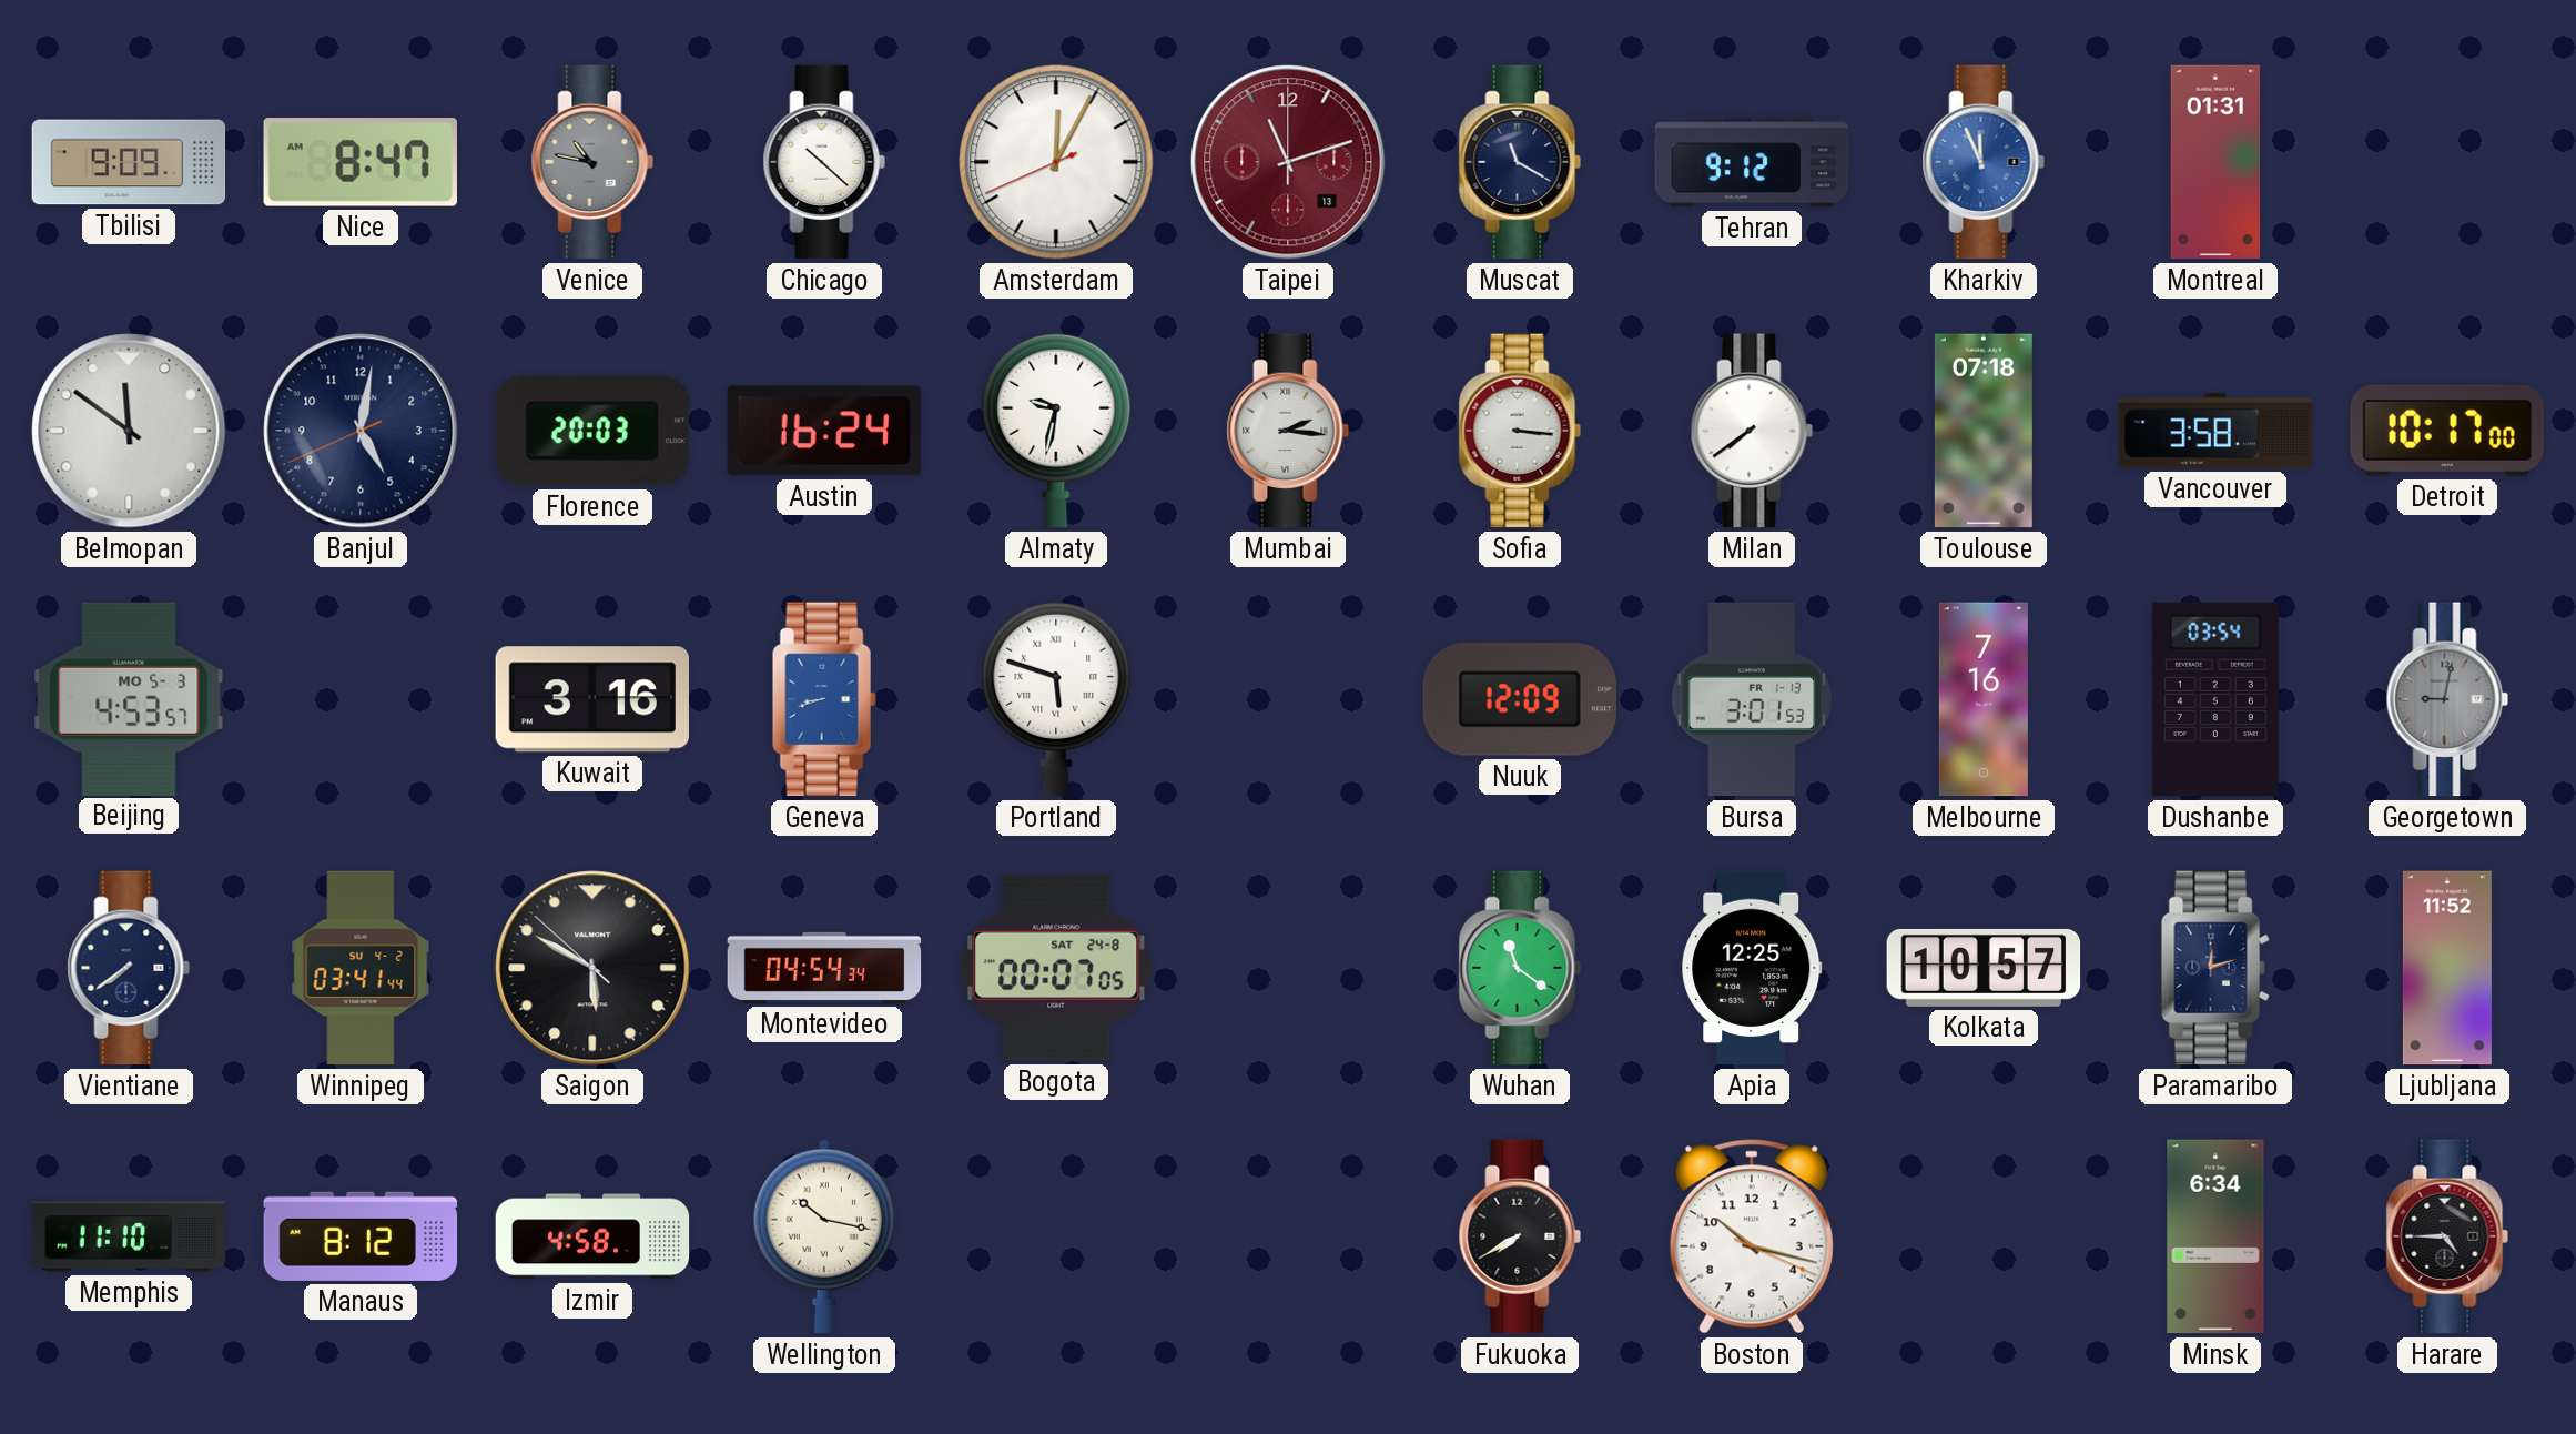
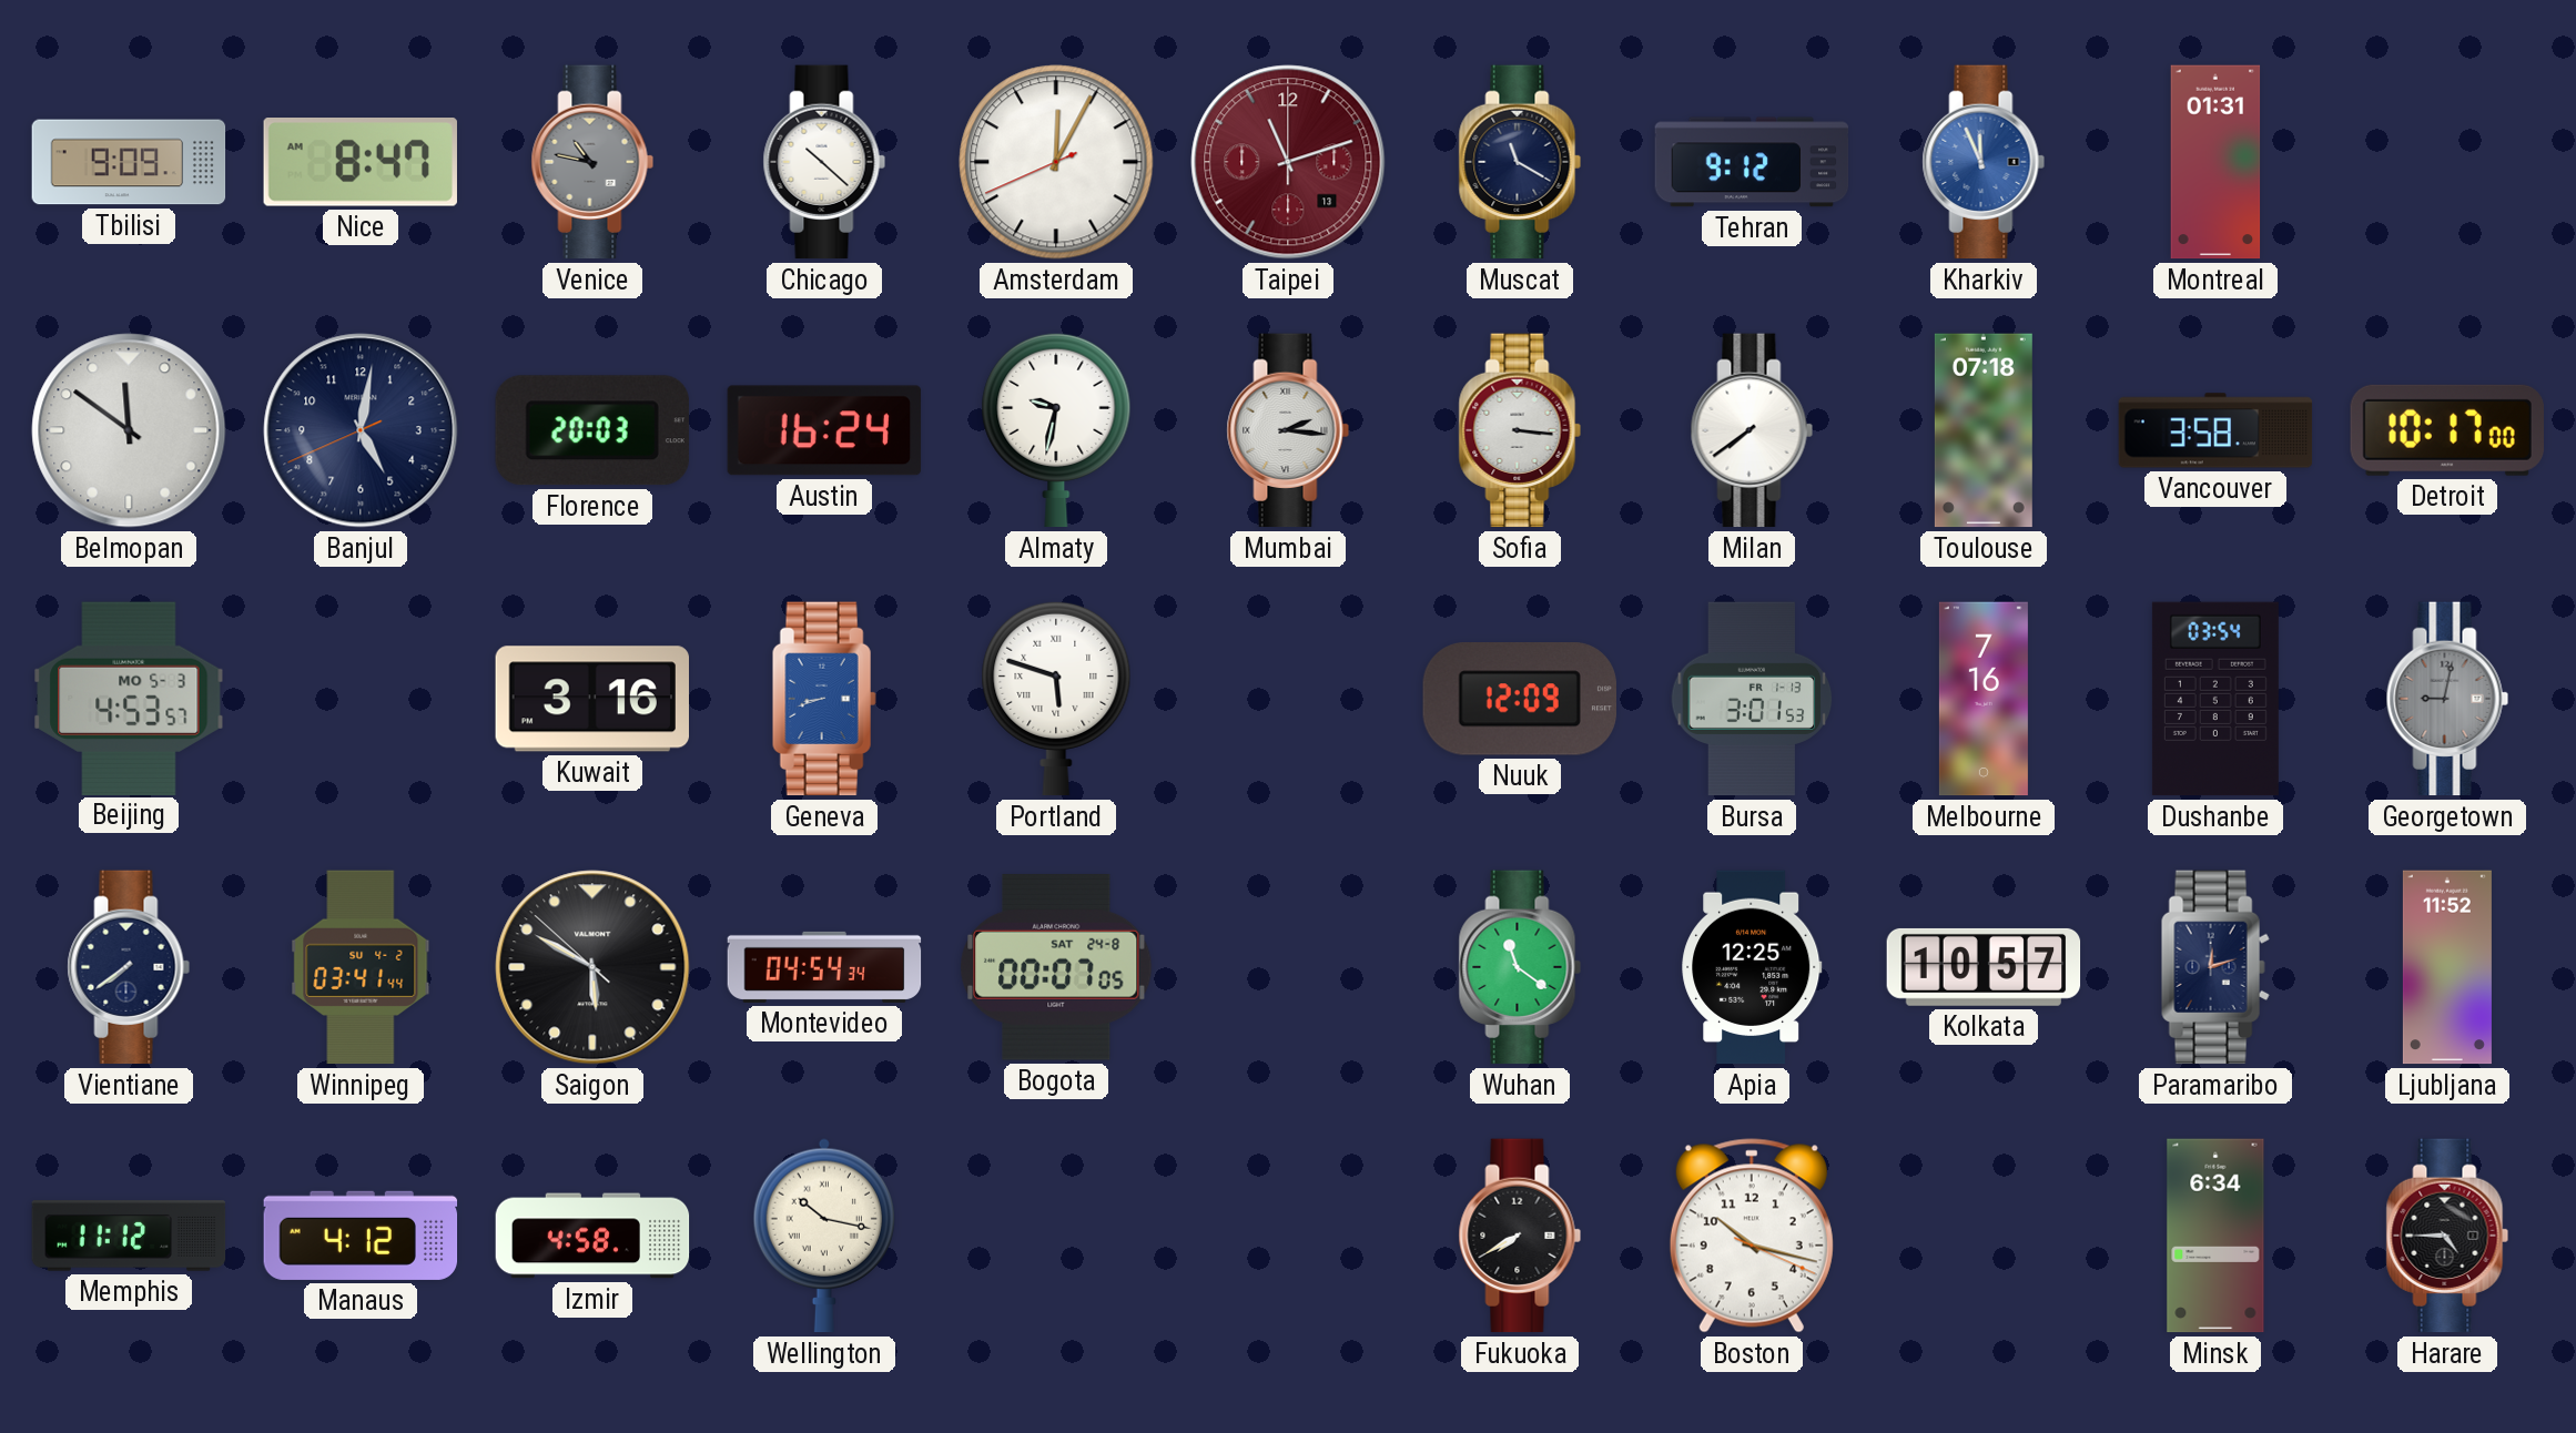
Memphis: 11:10 -> 11:12 (129, 1236)
Manaus: 8:12 -> 4:12 (361, 1236)
